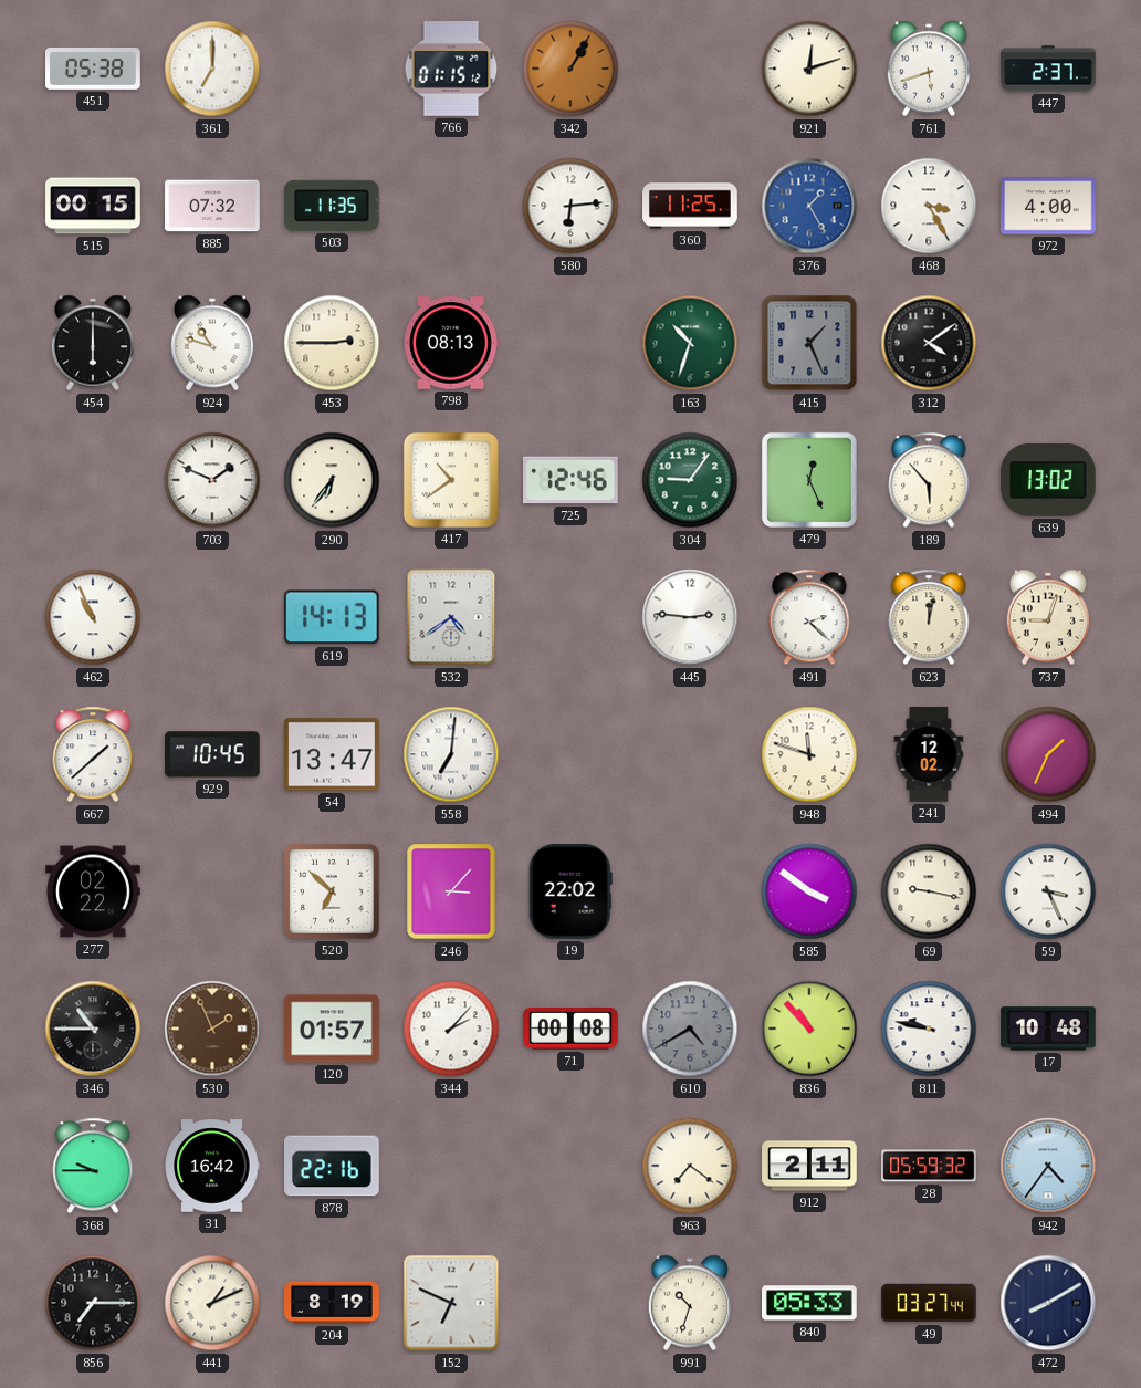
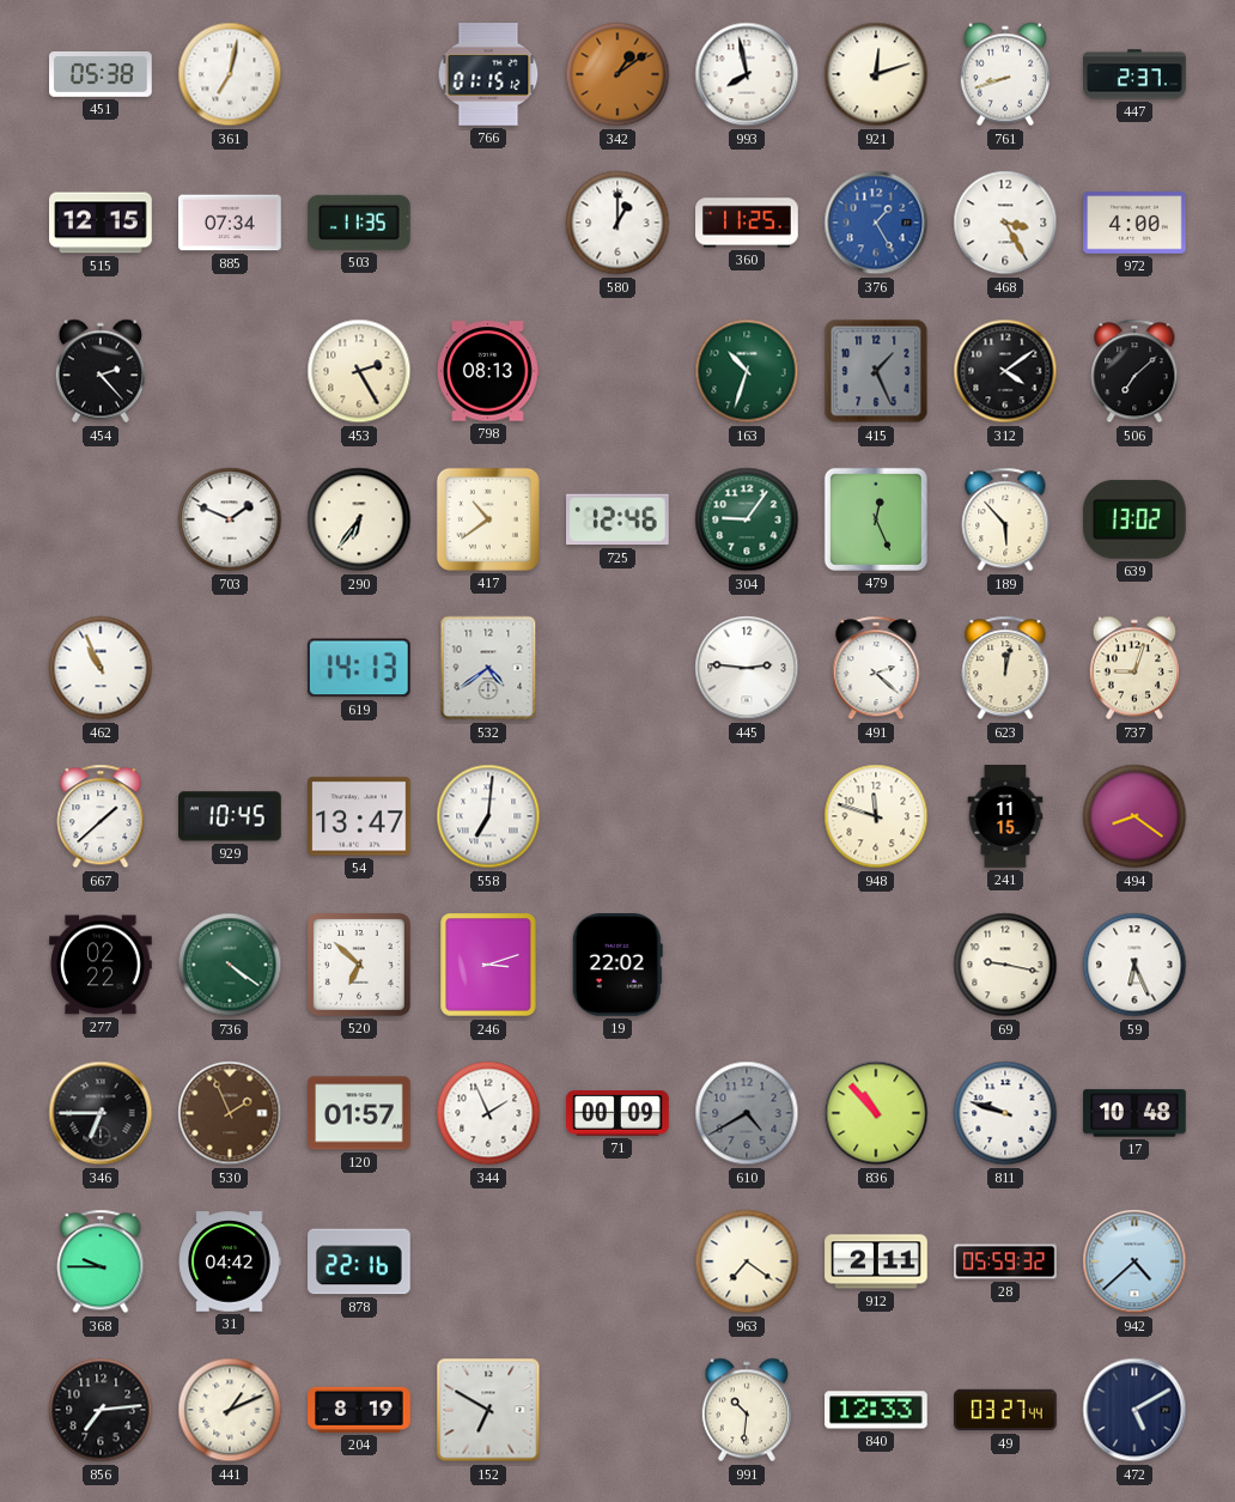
361: 7:00 -> 7:02 (230, 74)
342: 1:05 -> 1:09 (617, 74)
993: none -> 7:58 (747, 74)
761: 5:42 -> 8:42 (1004, 74)
515: 00:15 -> 12:15 (101, 223)
885: 07:32 -> 07:34 (230, 223)
580: 6:14 -> 1:00 (617, 223)
454: 6:00 -> 2:23 (99, 371)
924: 10:48 -> none (211, 343)
453: 2:45 -> 2:25 (359, 371)
506: none -> 7:08 (1134, 371)
241: 12:02 -> 11:15 (1005, 816)
494: 1:34 -> 8:21 (1134, 816)
736: none -> 4:21 (230, 965)
246: 3:07 -> 3:12 (488, 965)
585: 3:51 -> none (809, 891)
59: 3:26 -> 6:26 (1134, 965)
346: 10:45 -> 6:45 (101, 1113)
344: 2:07 -> 1:56 (488, 1113)
71: 00:08 -> 00:09 (617, 1113)
811: 9:47 -> 9:48 (1005, 1113)
31: 16:42 -> 04:42 (230, 1261)
942: 4:36 -> 4:38 (1134, 1261)
856: 7:15 -> 7:14 (101, 1410)
152: 6:49 -> 6:50 (488, 1410)
991: 10:33 -> 10:31 (746, 1410)
840: 05:33 -> 12:33 (877, 1410)
472: 8:10 -> 5:10 (1134, 1410)
